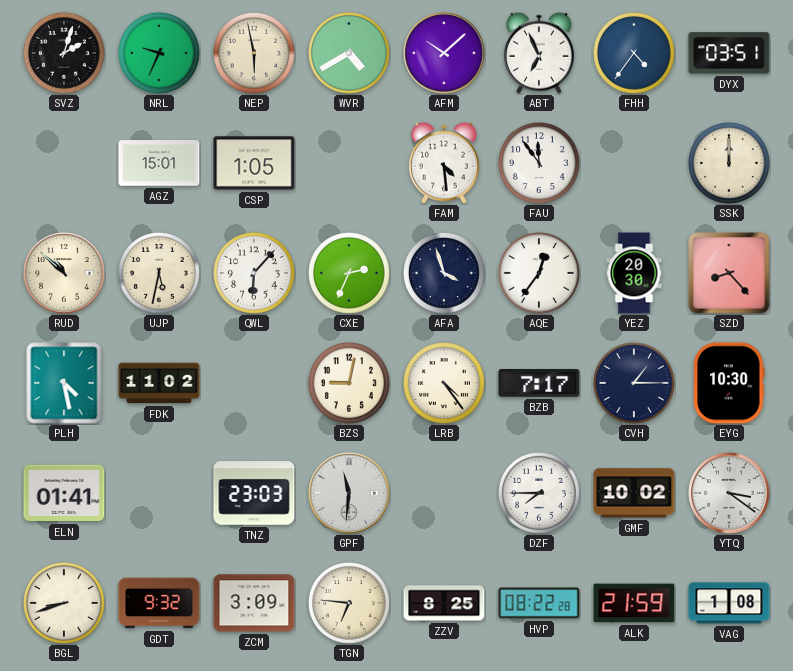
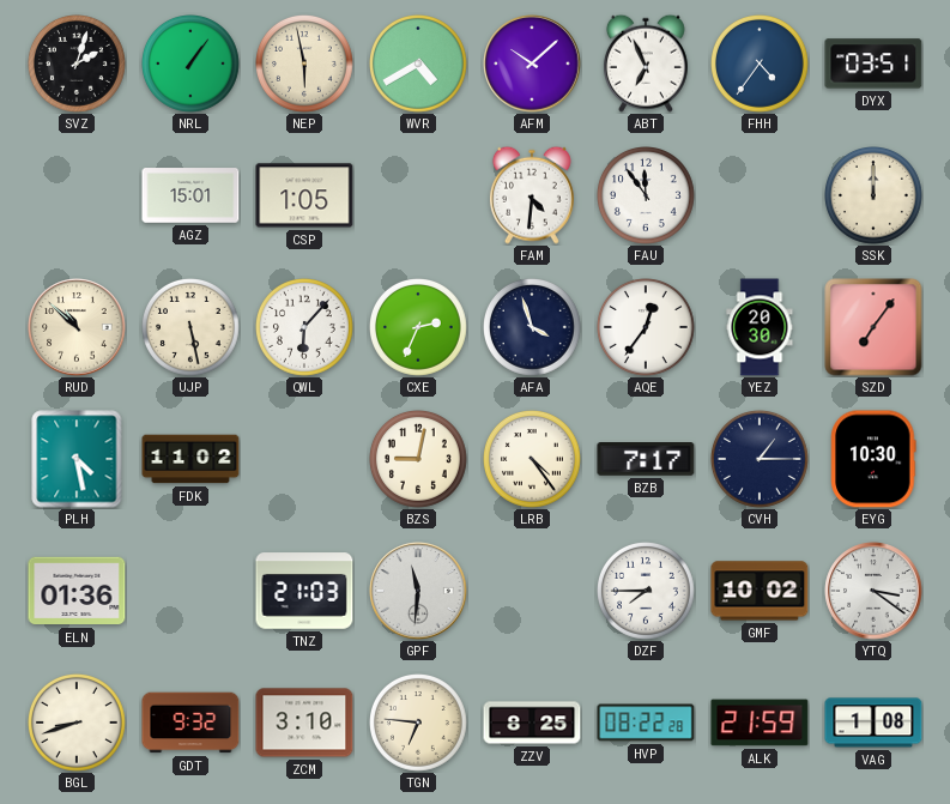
NRL: 9:34 -> 1:06 (192, 65)
FAM: 4:29 -> 4:31 (532, 195)
UJP: 5:32 -> 5:28 (192, 328)
SZD: 8:23 -> 7:06 (873, 327)
ELN: 01:41 -> 01:36 (77, 591)
TNZ: 23:03 -> 21:03 (304, 591)
ZCM: 3:09 -> 3:10 (304, 723)
